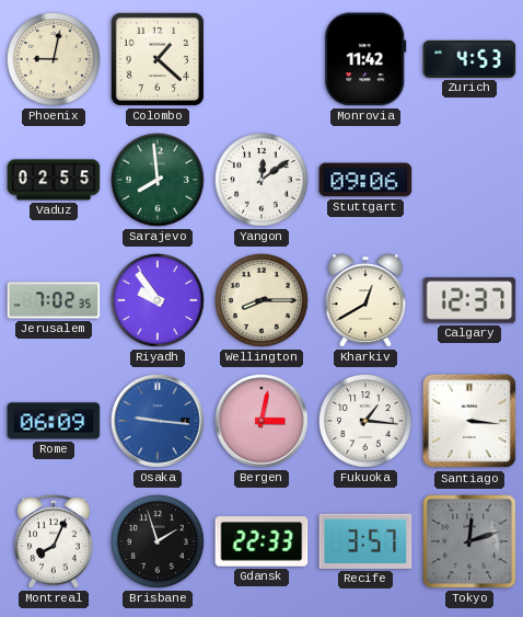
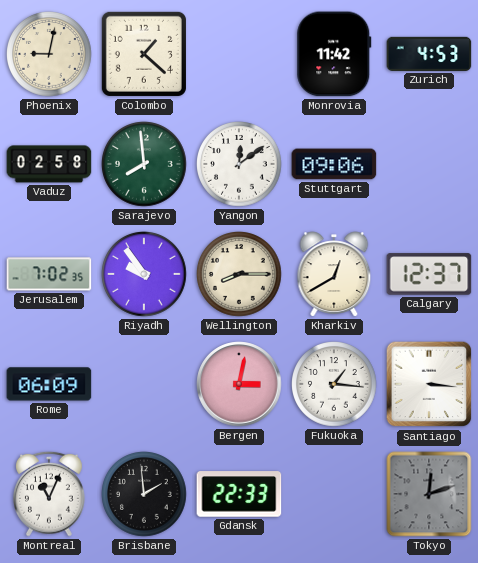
Vaduz: 02:55 -> 02:58 (49, 164)
Osaka: 9:16 -> none (158, 421)
Montreal: 8:04 -> 11:04 (50, 494)
Brisbane: 1:57 -> 1:59 (145, 495)
Recife: 3:57 -> none (365, 541)
